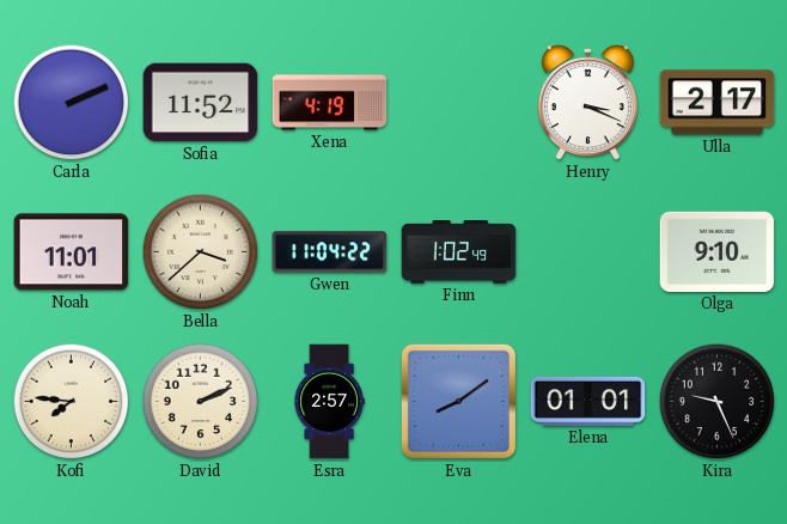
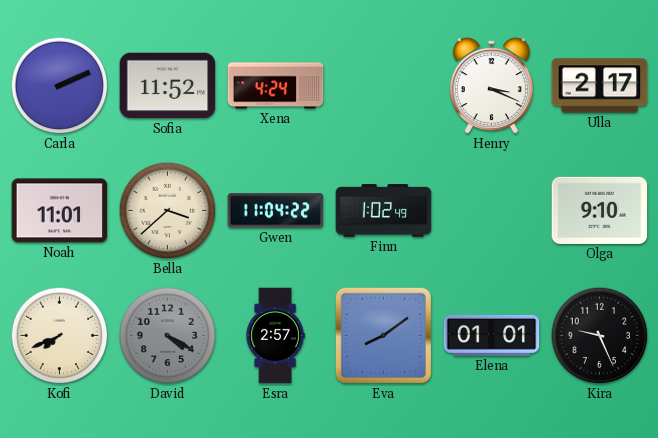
Xena: 4:19 -> 4:24 (276, 86)
Kofi: 7:46 -> 7:41 (60, 336)
David: 2:11 -> 4:20 (168, 336)
David dial: cream -> grey (168, 336)
